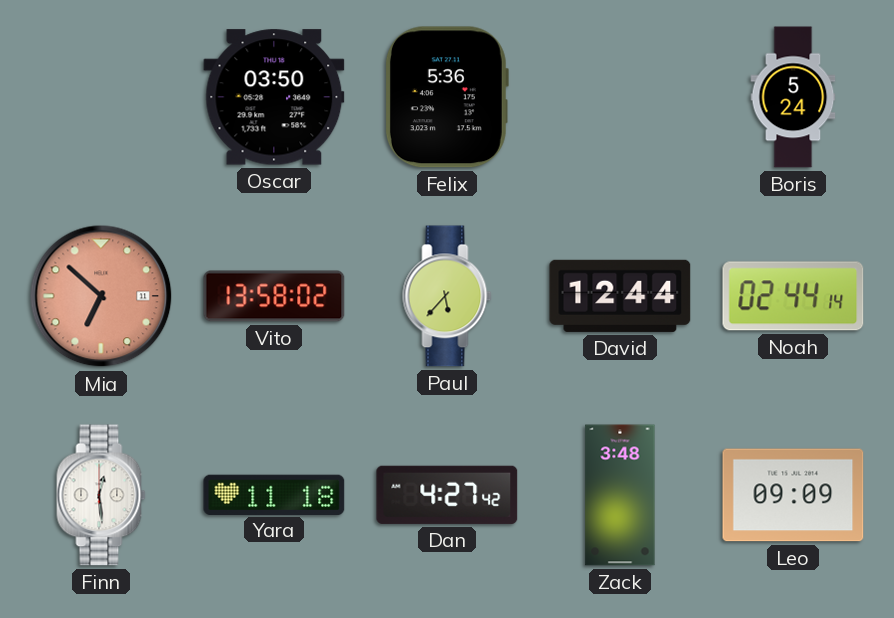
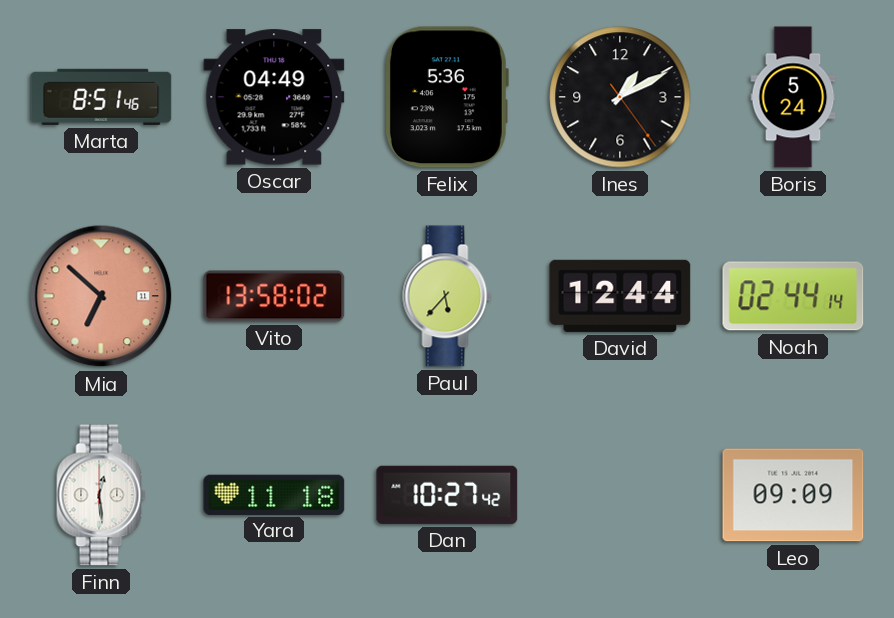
Marta: none -> 8:51 (101, 97)
Oscar: 03:50 -> 04:49 (274, 97)
Ines: none -> 1:10 (620, 97)
Dan: 4:27 -> 10:27 (447, 495)
Zack: 3:48 -> none (620, 495)
